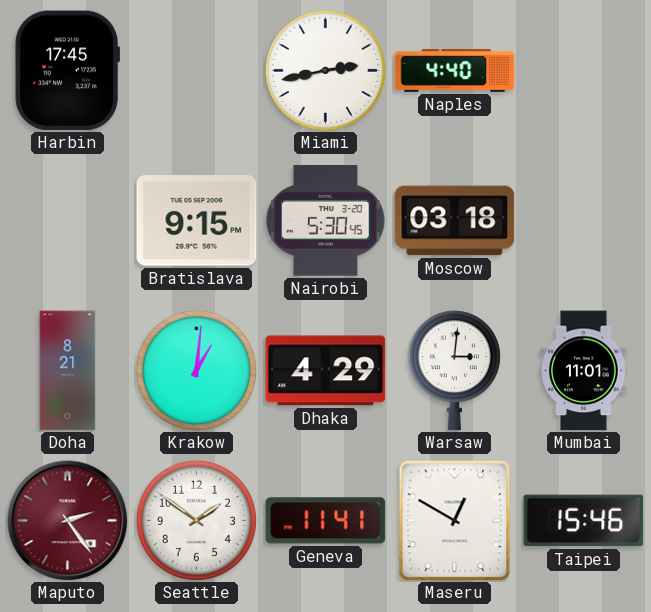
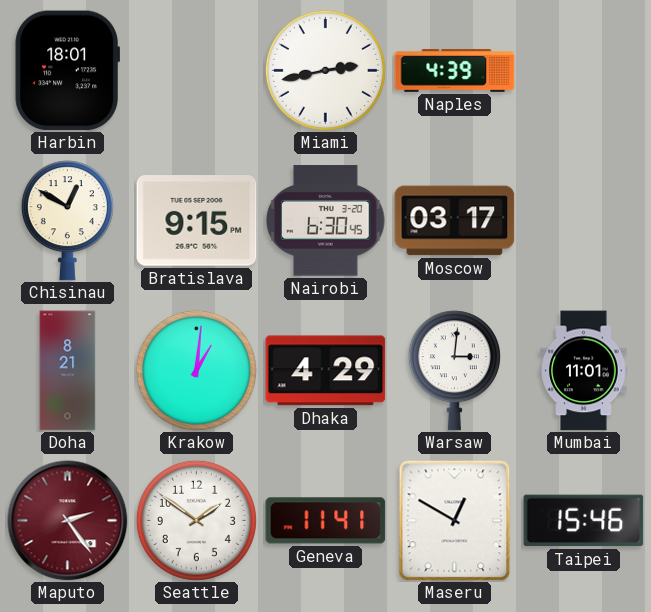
Harbin: 17:45 -> 18:01 (67, 71)
Naples: 4:40 -> 4:39 (455, 71)
Chisinau: none -> 12:50 (67, 221)
Nairobi: 5:30 -> 6:30 (326, 221)
Moscow: 03:18 -> 03:17 (455, 221)
